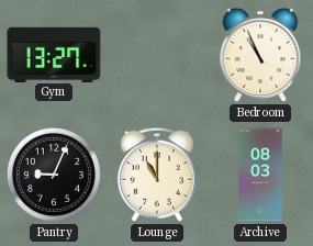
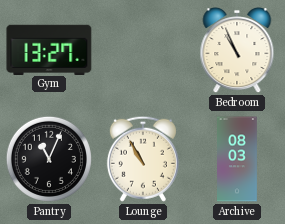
Pantry: 9:04 -> 11:04 (49, 159)
Lounge: 11:00 -> 10:55 (143, 159)
